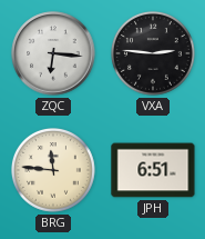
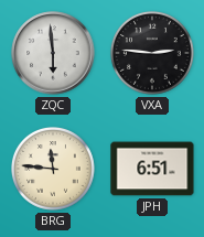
ZQC: 6:16 -> 5:59 (53, 53)
